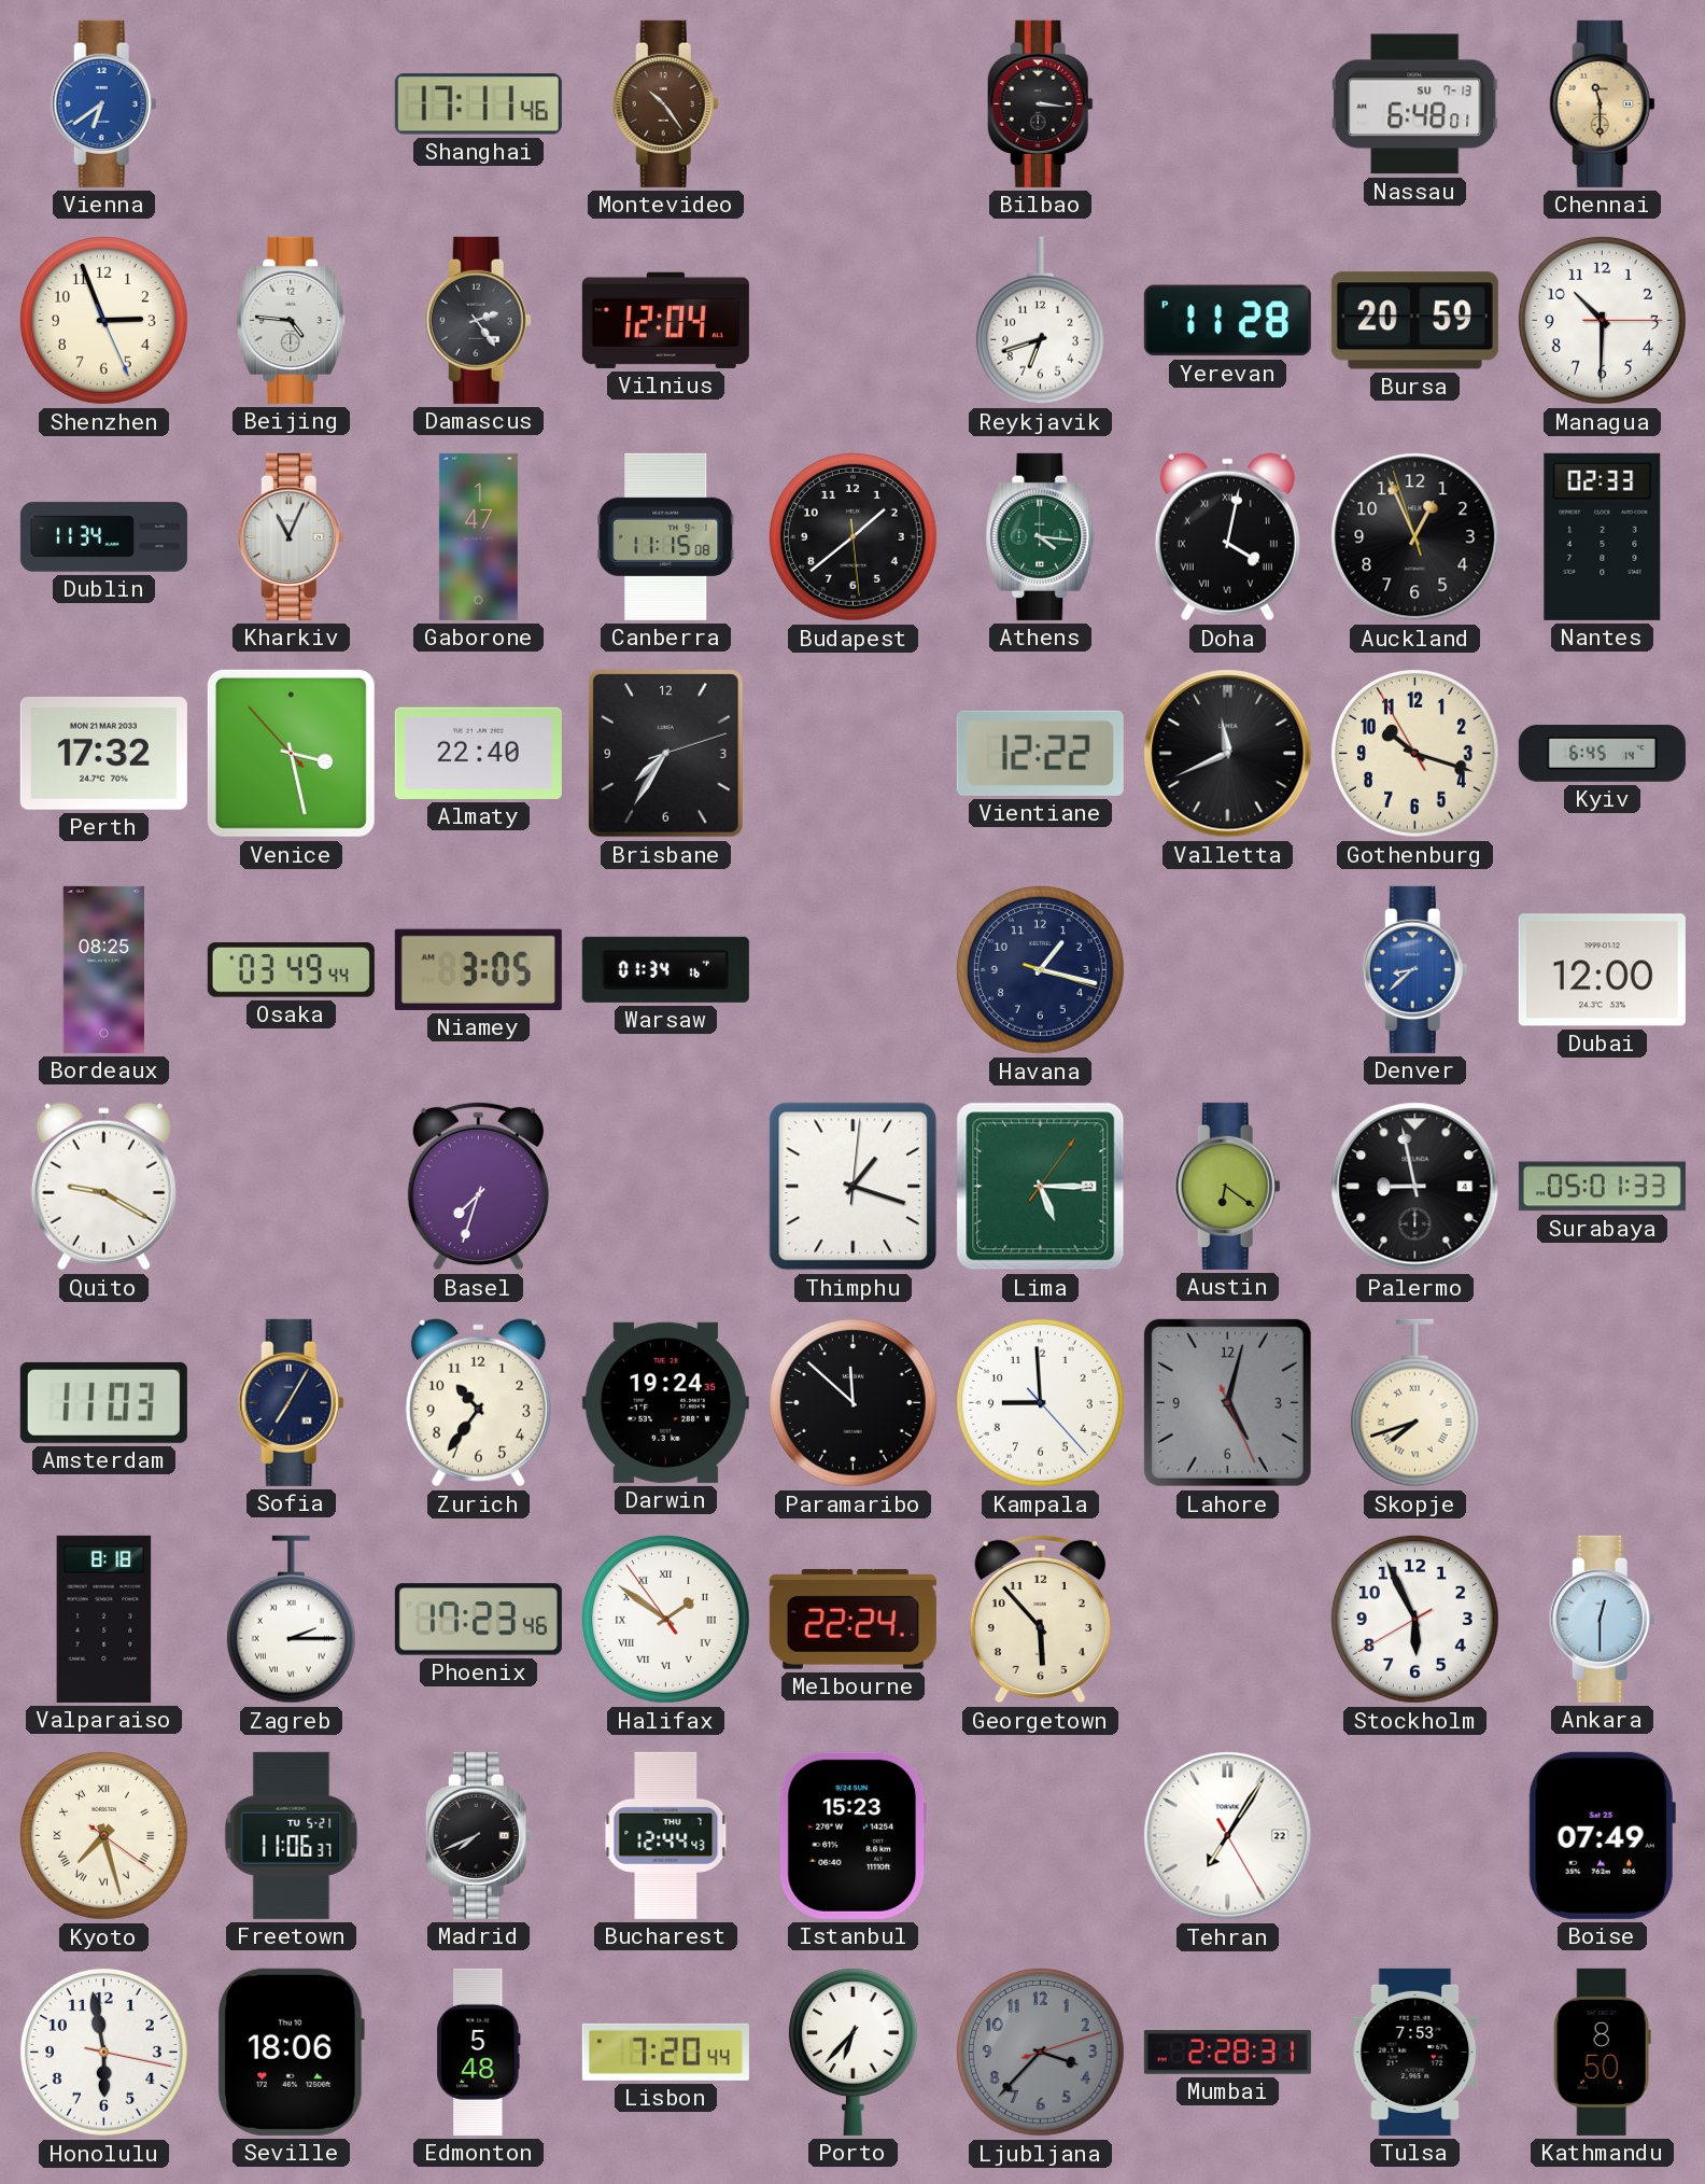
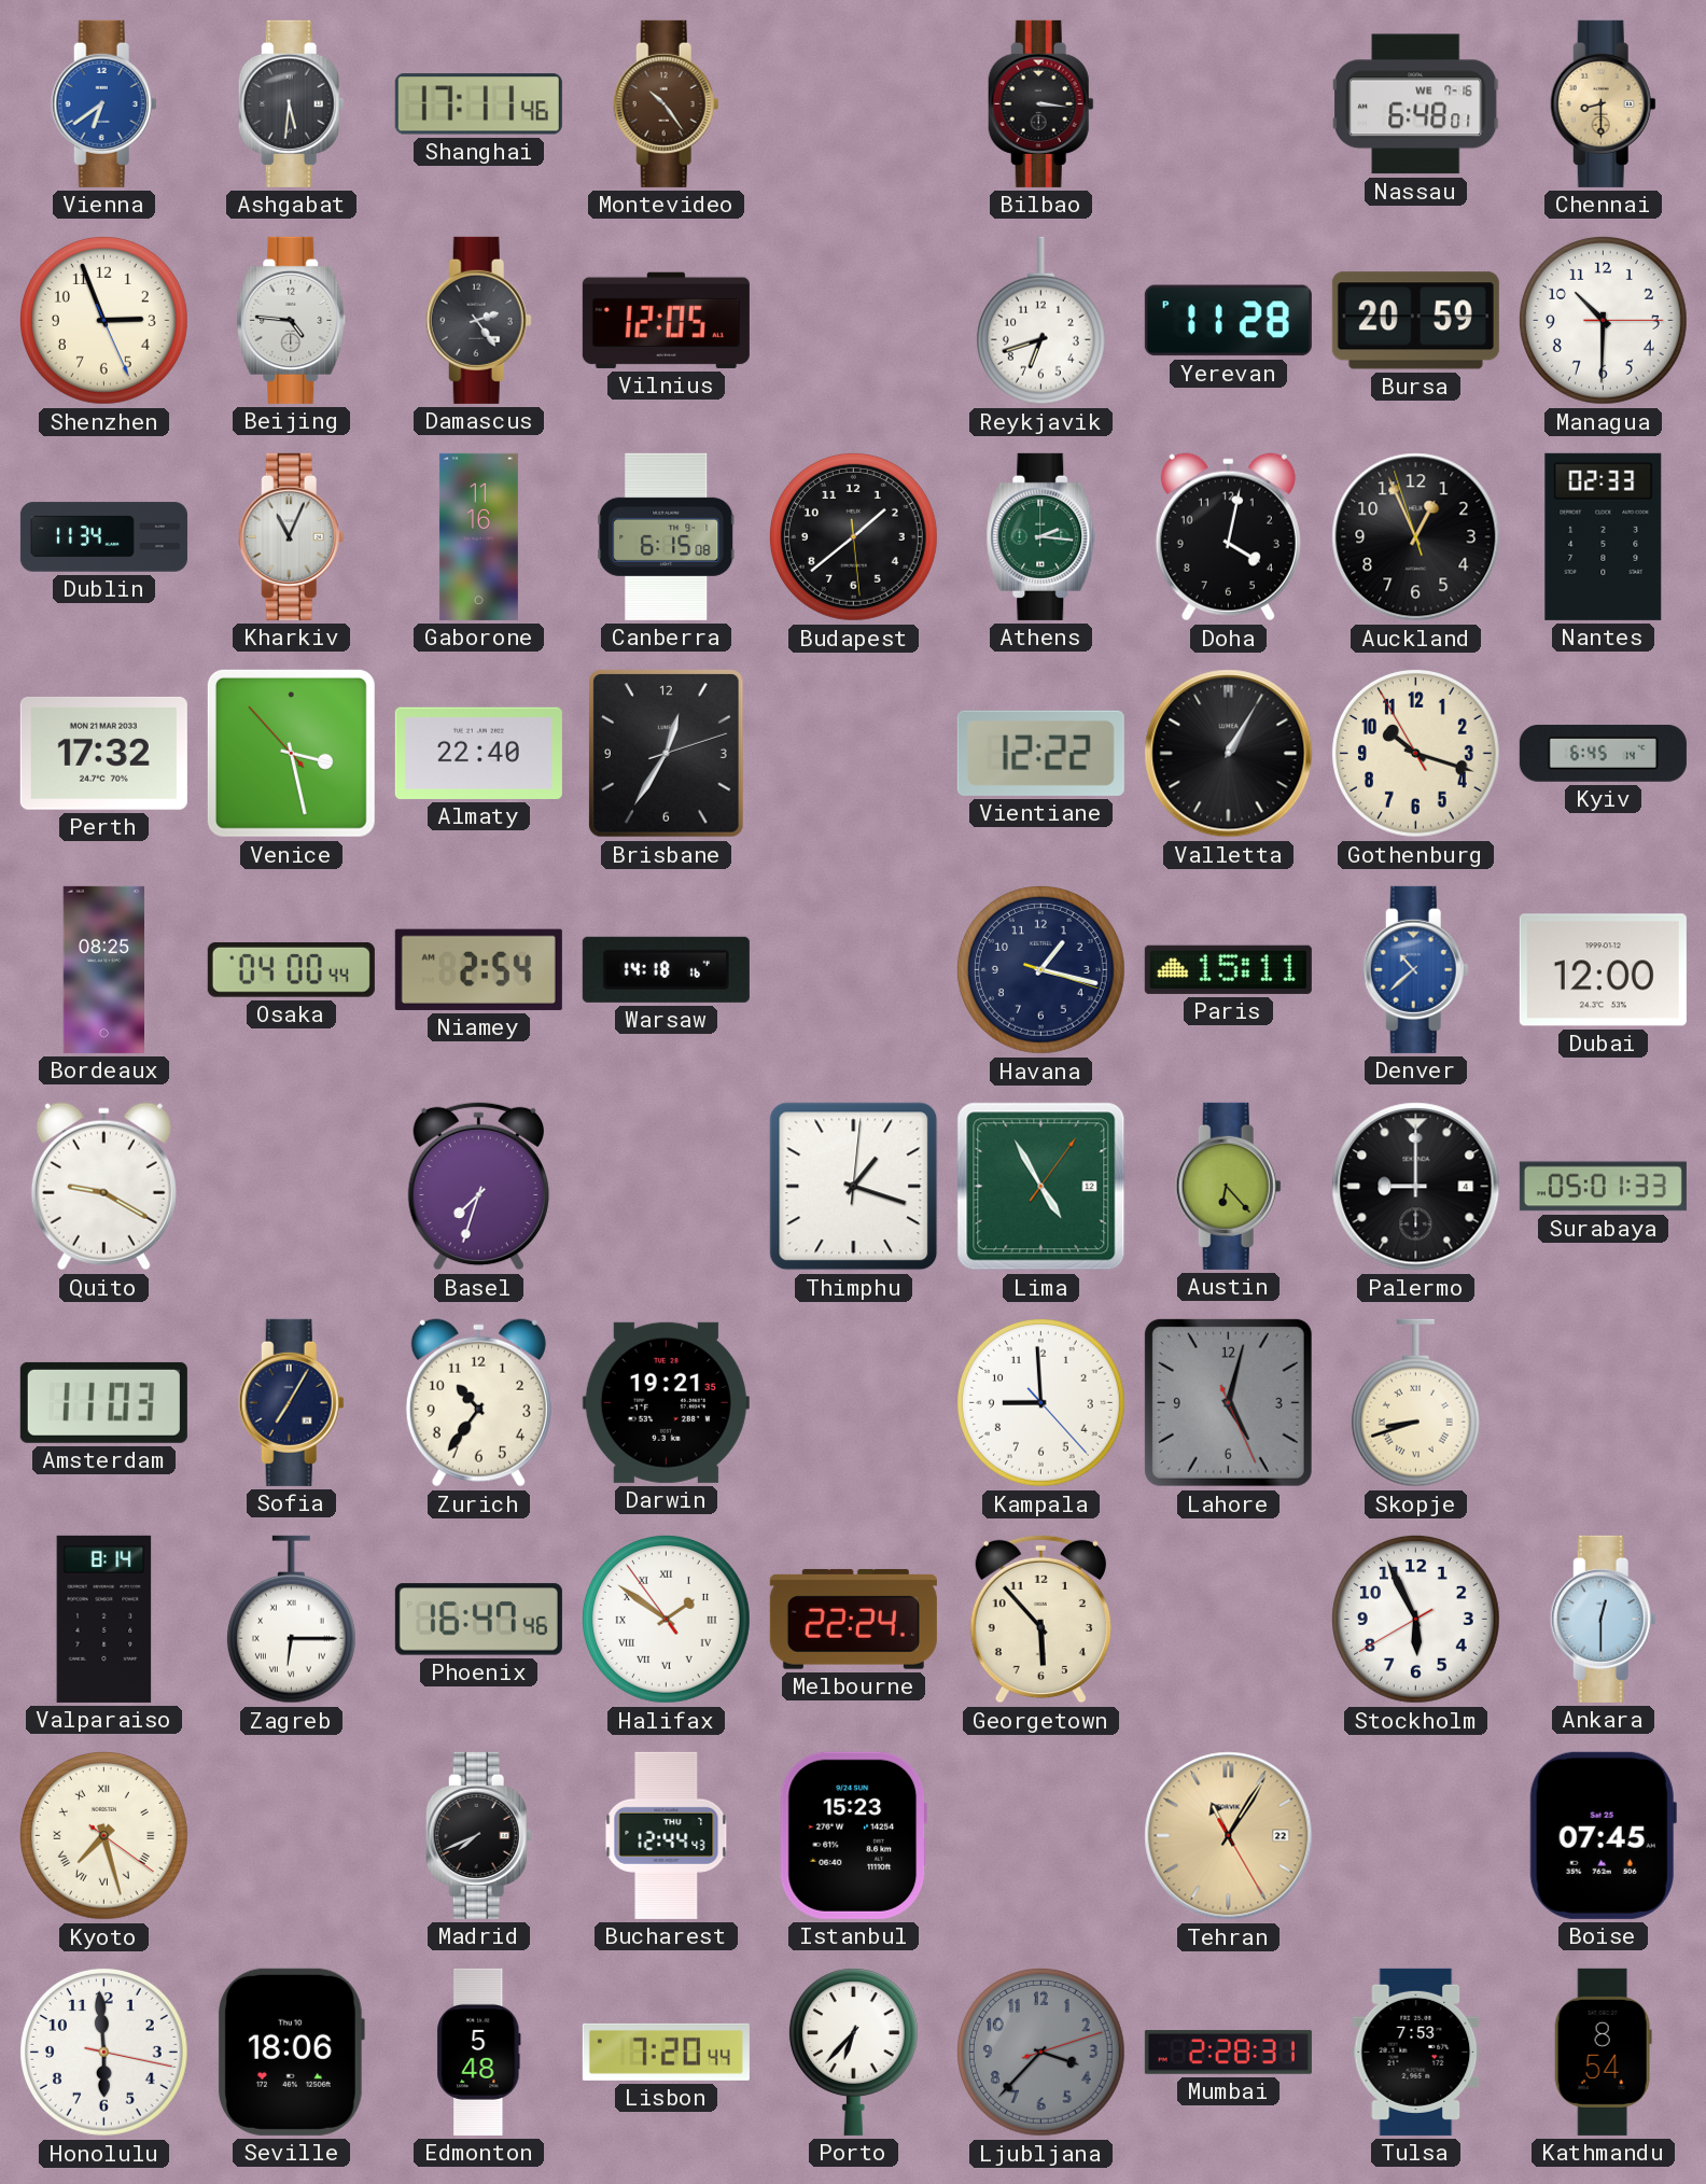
Ashgabat: none -> 5:31 (291, 103)
Nassau date: SU 7-13 -> WE 7-16 (1416, 104)
Chennai: 11:30 -> 8:30 (1603, 103)
Vilnius: 12:04 -> 12:05 (666, 320)
Gaborone: 1:47 -> 11:16 (478, 536)
Canberra: 11:15 -> 6:15 (667, 536)
Athens: 4:16 -> 2:16 (1041, 536)
Doha numerals: Roman -> Arabic (1228, 537)
Brisbane: 7:35 -> 12:35 (667, 754)
Valletta: 11:41 -> 1:05 (1229, 754)
Osaka: 03:49 -> 04:00 (291, 969)
Niamey: 3:05 -> 2:54 (478, 969)
Warsaw: 01:34 -> 14:18 (666, 969)
Paris: none -> 15:11 (1228, 969)
Denver: 8:38 -> 10:38 (1415, 969)
Lima: 5:15 -> 4:55 (1041, 1187)
Austin: 6:21 -> 6:23 (1228, 1186)
Palermo: 8:58 -> 9:00 (1416, 1187)
Darwin: 19:24 -> 19:21 (666, 1402)
Paramaribo: 11:52 -> none (852, 1402)
Skopje: 7:42 -> 8:42 (1415, 1403)
Valparaiso: 8:18 -> 8:14 (104, 1619)
Zagreb: 2:15 -> 6:15 (291, 1620)
Phoenix: 17:23 -> 16:47 (478, 1620)
Freetown: 11:06 -> none (292, 1835)
Tehran: 7:05 -> 11:05 (1229, 1836)
Tehran dial: white -> champagne (1229, 1836)
Boise: 07:49 -> 07:45 (1603, 1835)
Honolulu: 5:58 -> 5:59 (103, 2052)
Kathmandu: 8:50 -> 8:54 (1603, 2052)
